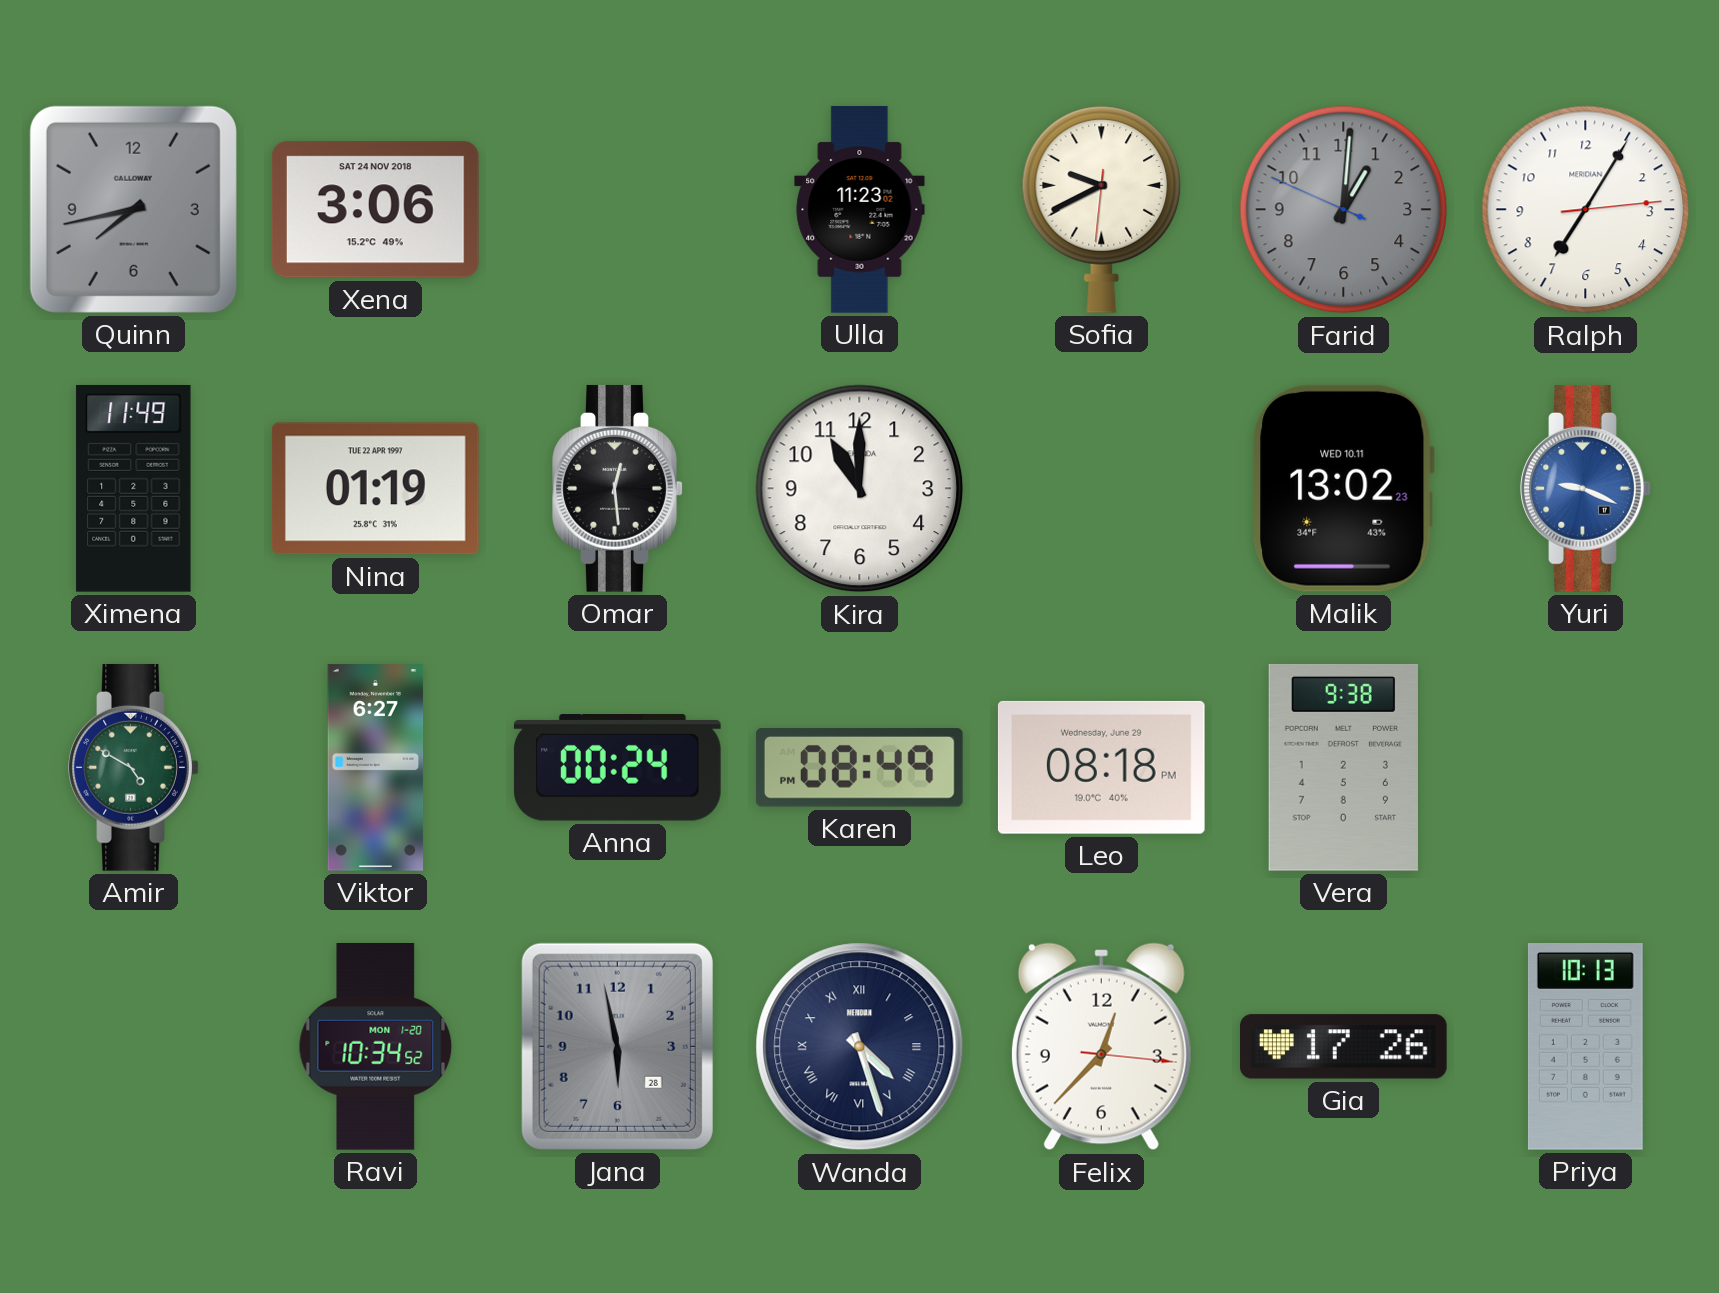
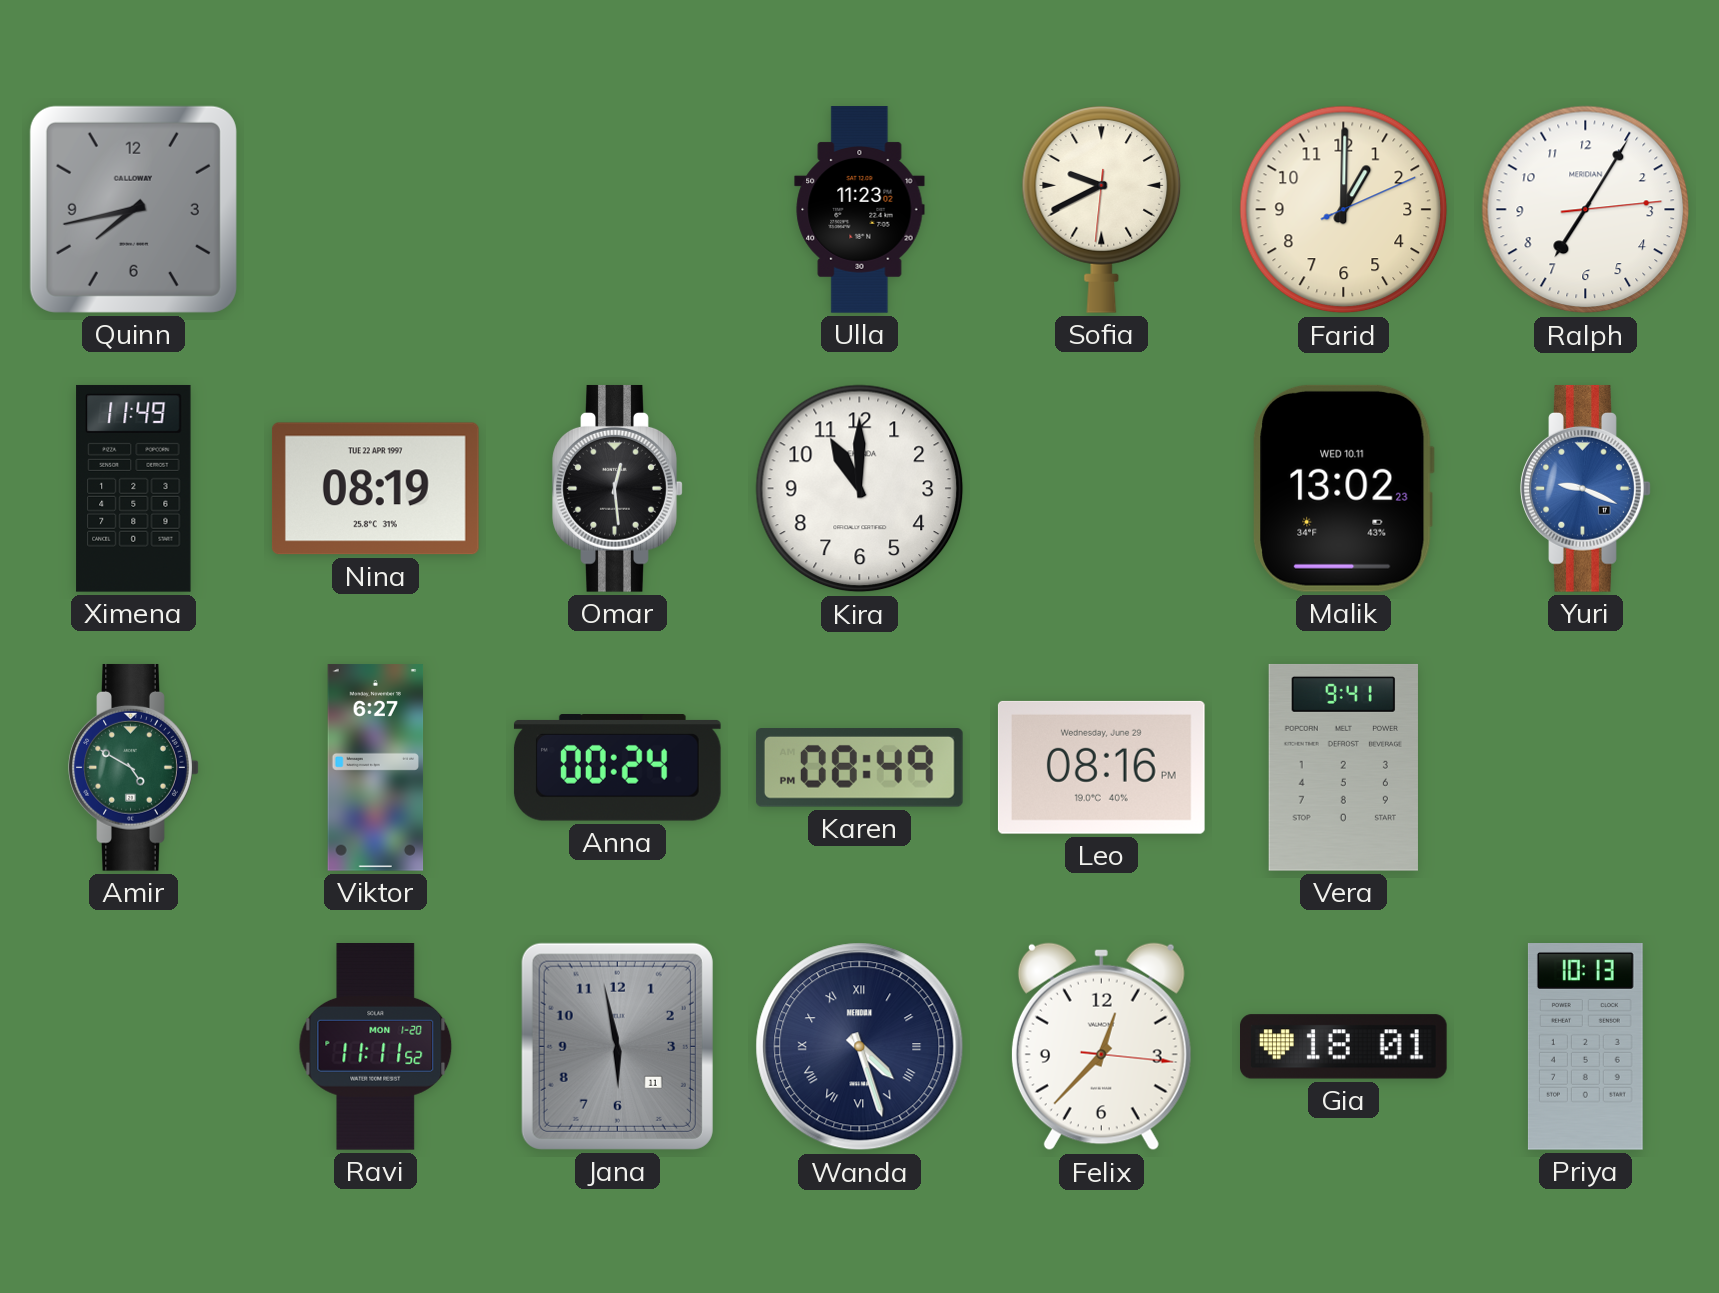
Xena: 3:06 -> none (375, 210)
Farid: 1:00:49 -> 1:00:11 (1344, 210)
Farid dial: grey -> cream (1344, 210)
Nina: 01:19 -> 08:19 (375, 489)
Leo: 08:18 -> 08:16 (1101, 767)
Vera: 9:38 -> 9:41 (1343, 767)
Ravi: 10:34 -> 11:11 (376, 1047)
Jana date: 28 -> 11 (617, 1046)
Gia: 17:26 -> 18:01 (1344, 1047)
